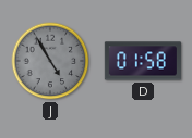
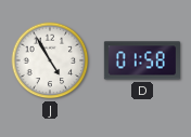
J dial: grey -> white (50, 60)
